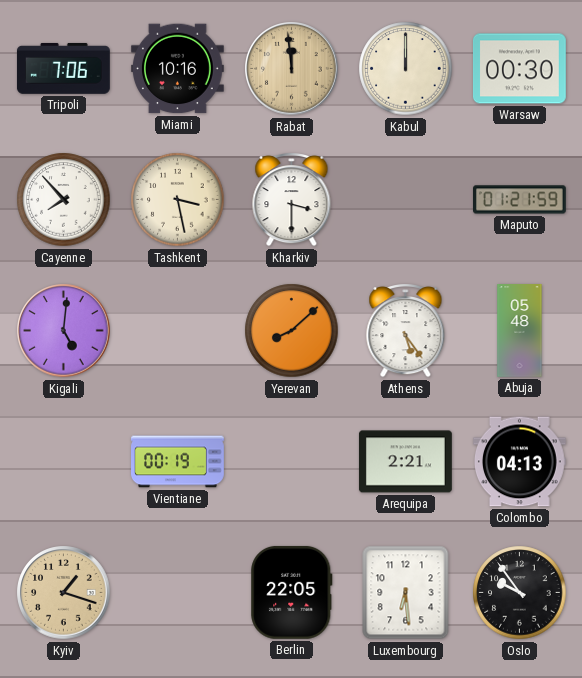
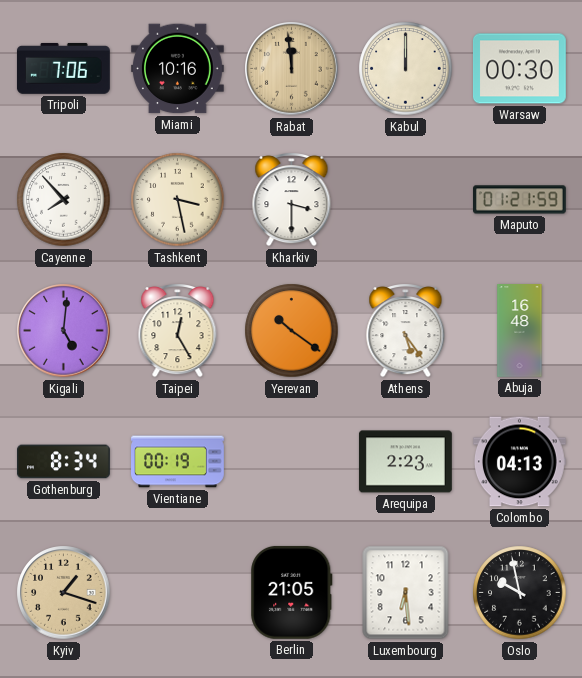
Taipei: none -> 12:25 (178, 331)
Yerevan: 8:08 -> 10:21 (292, 331)
Abuja: 05:48 -> 16:48 (520, 331)
Gothenburg: none -> 8:34 (64, 462)
Arequipa: 2:21 -> 2:23 (405, 462)
Berlin: 22:05 -> 21:05 (292, 592)
Oslo: 9:54 -> 9:58 (520, 593)
